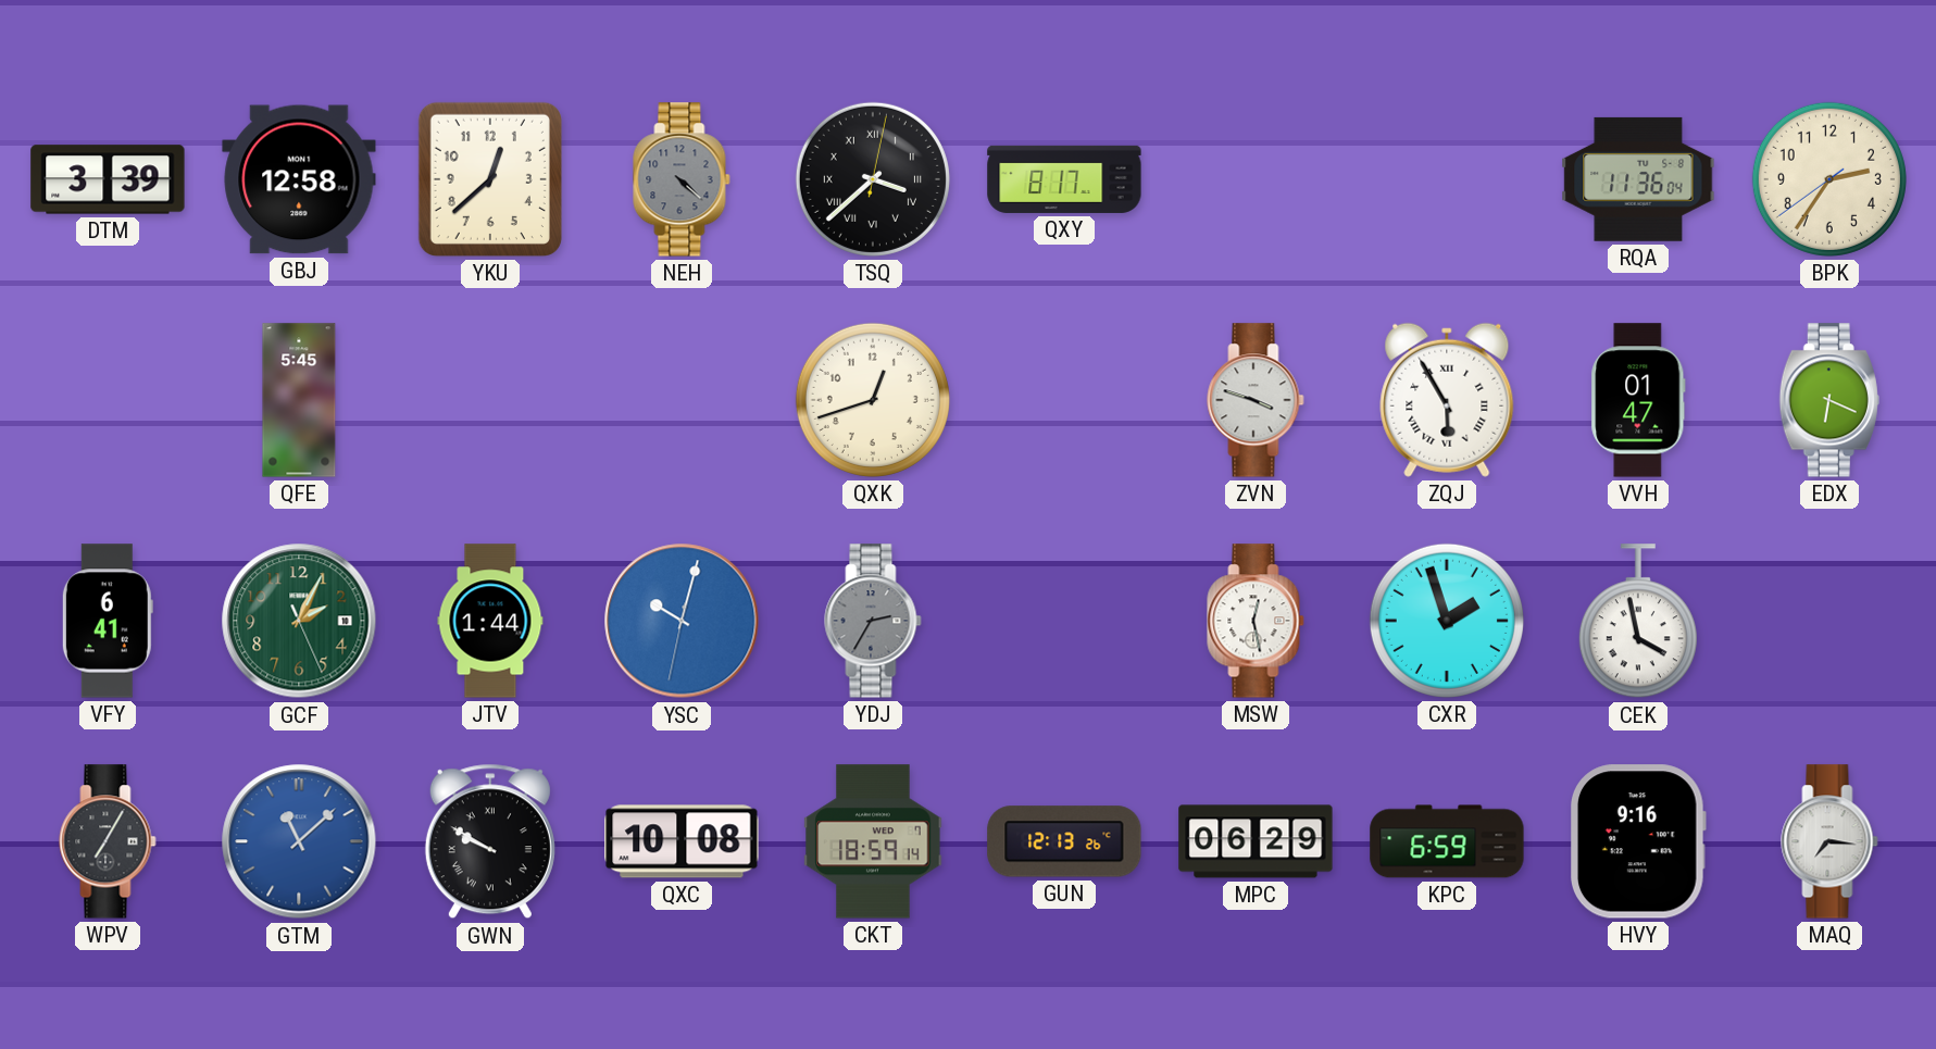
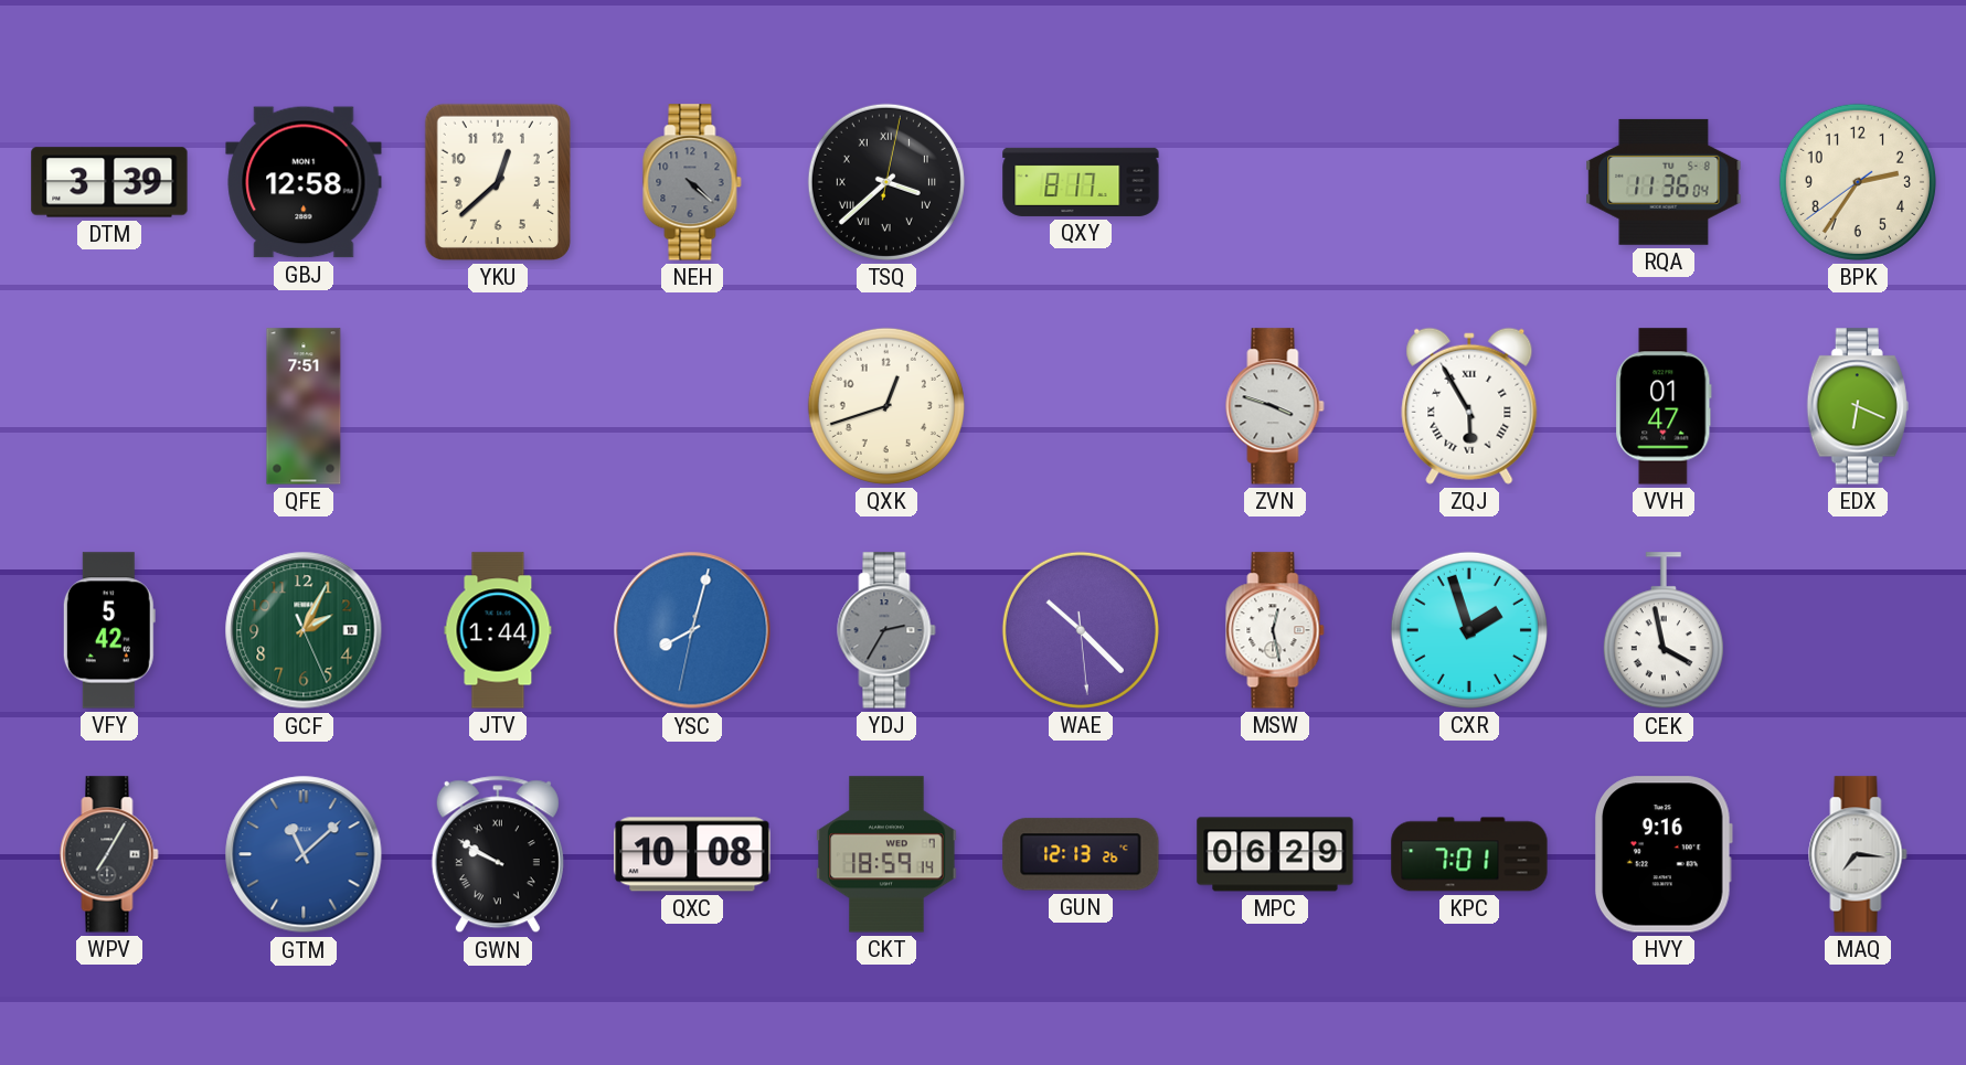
QFE: 5:45 -> 7:51 (304, 406)
VFY: 6:41 -> 5:42 (109, 630)
YSC: 10:02 -> 8:02 (692, 630)
WAE: none -> 10:22 (1081, 630)
KPC: 6:59 -> 7:01 (1469, 854)
